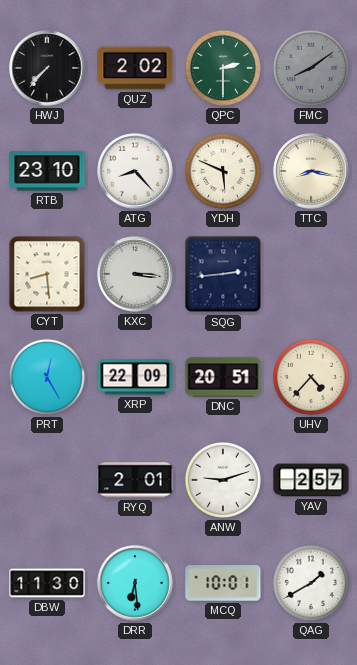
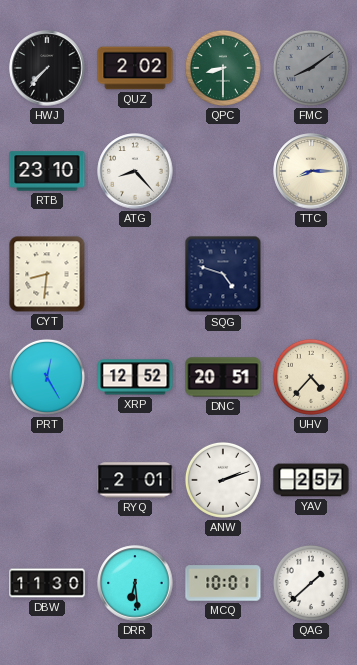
QPC: 2:30 -> 8:30 (223, 68)
YDH: 5:49 -> none (223, 171)
TTC: 8:17 -> 8:15 (311, 171)
CYT: 8:29 -> 8:31 (47, 274)
KXC: 3:16 -> none (135, 274)
SQG: 2:44 -> 4:48 (223, 274)
XRP: 22:09 -> 12:52 (135, 377)
ANW: 9:12 -> 2:12 (223, 480)
QAG: 1:40 -> 1:38 (311, 583)
